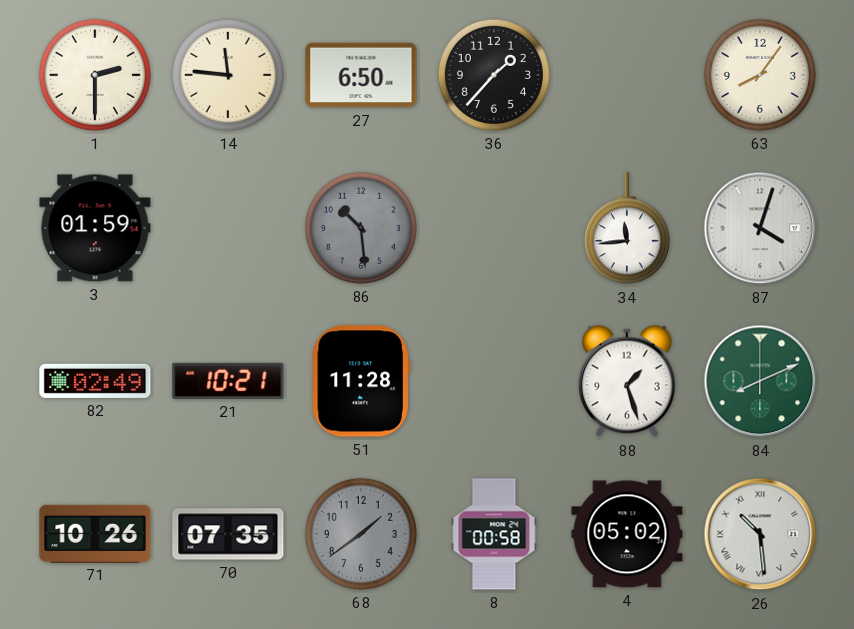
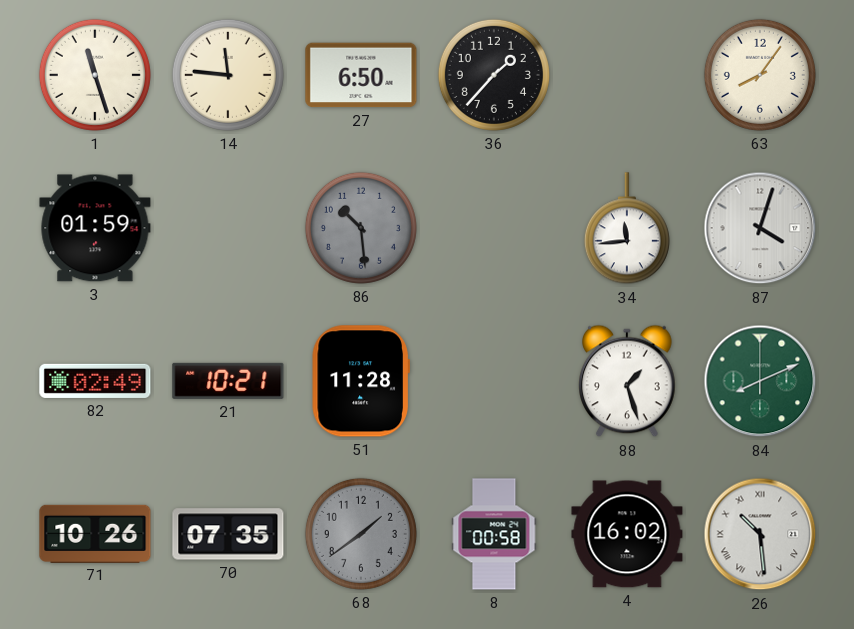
1: 2:30 -> 11:27 (95, 75)
4: 05:02 -> 16:02 (627, 534)
